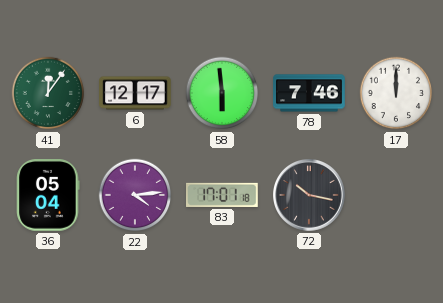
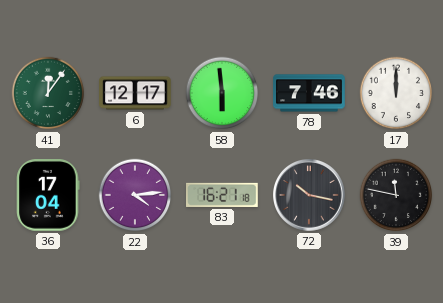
36: 05:04 -> 17:04 (48, 195)
83: 17:01 -> 16:21 (222, 195)
39: none -> 11:47 (396, 195)
